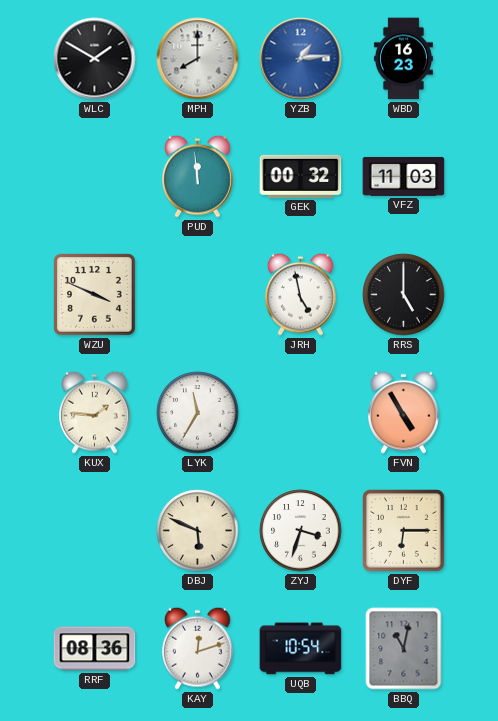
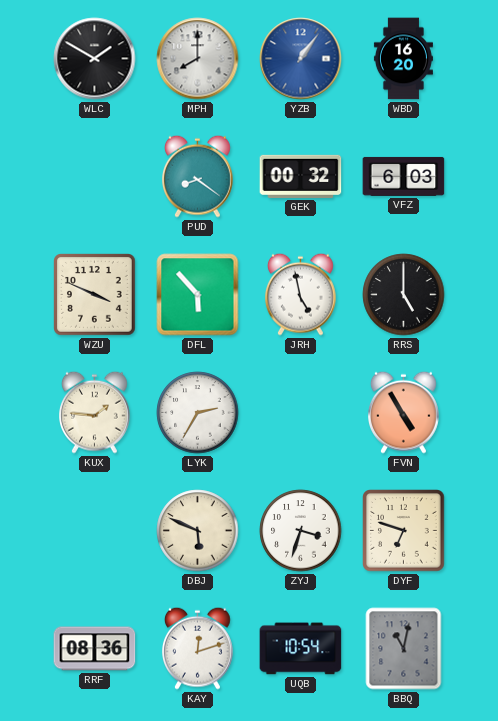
YZB: 1:14 -> 1:06 (301, 59)
WBD: 16:23 -> 16:20 (403, 59)
PUD: 11:59 -> 8:21 (198, 176)
VFZ: 11:03 -> 6:03 (404, 176)
DFL: none -> 5:53 (198, 295)
LYK: 11:35 -> 2:35 (198, 413)
DYF: 6:15 -> 6:48 (404, 531)
